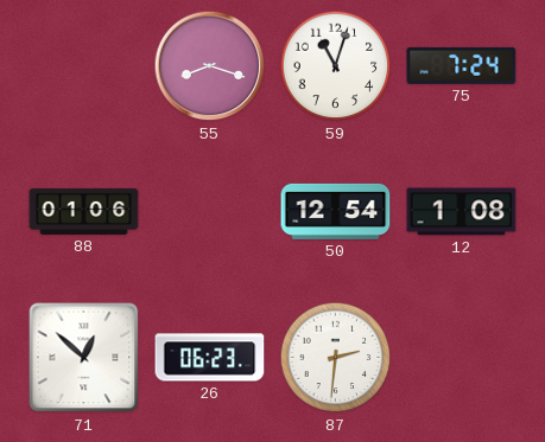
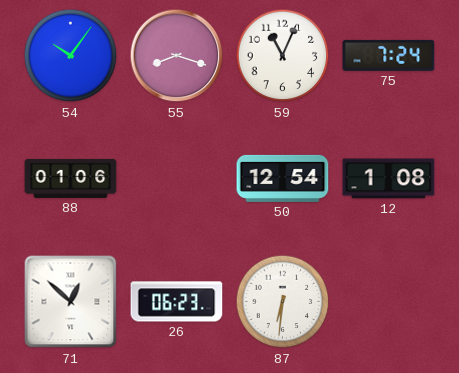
54: none -> 10:06 (71, 56)
59: 11:03 -> 11:04 (283, 56)
87: 2:31 -> 6:31 (283, 302)
